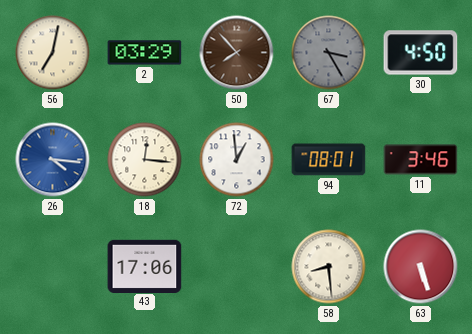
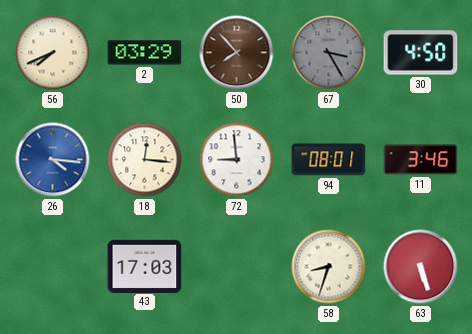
56: 7:02 -> 7:41 (53, 53)
72: 12:59 -> 8:59 (237, 160)
43: 17:06 -> 17:03 (145, 266)
58: 8:29 -> 8:33 (329, 267)
